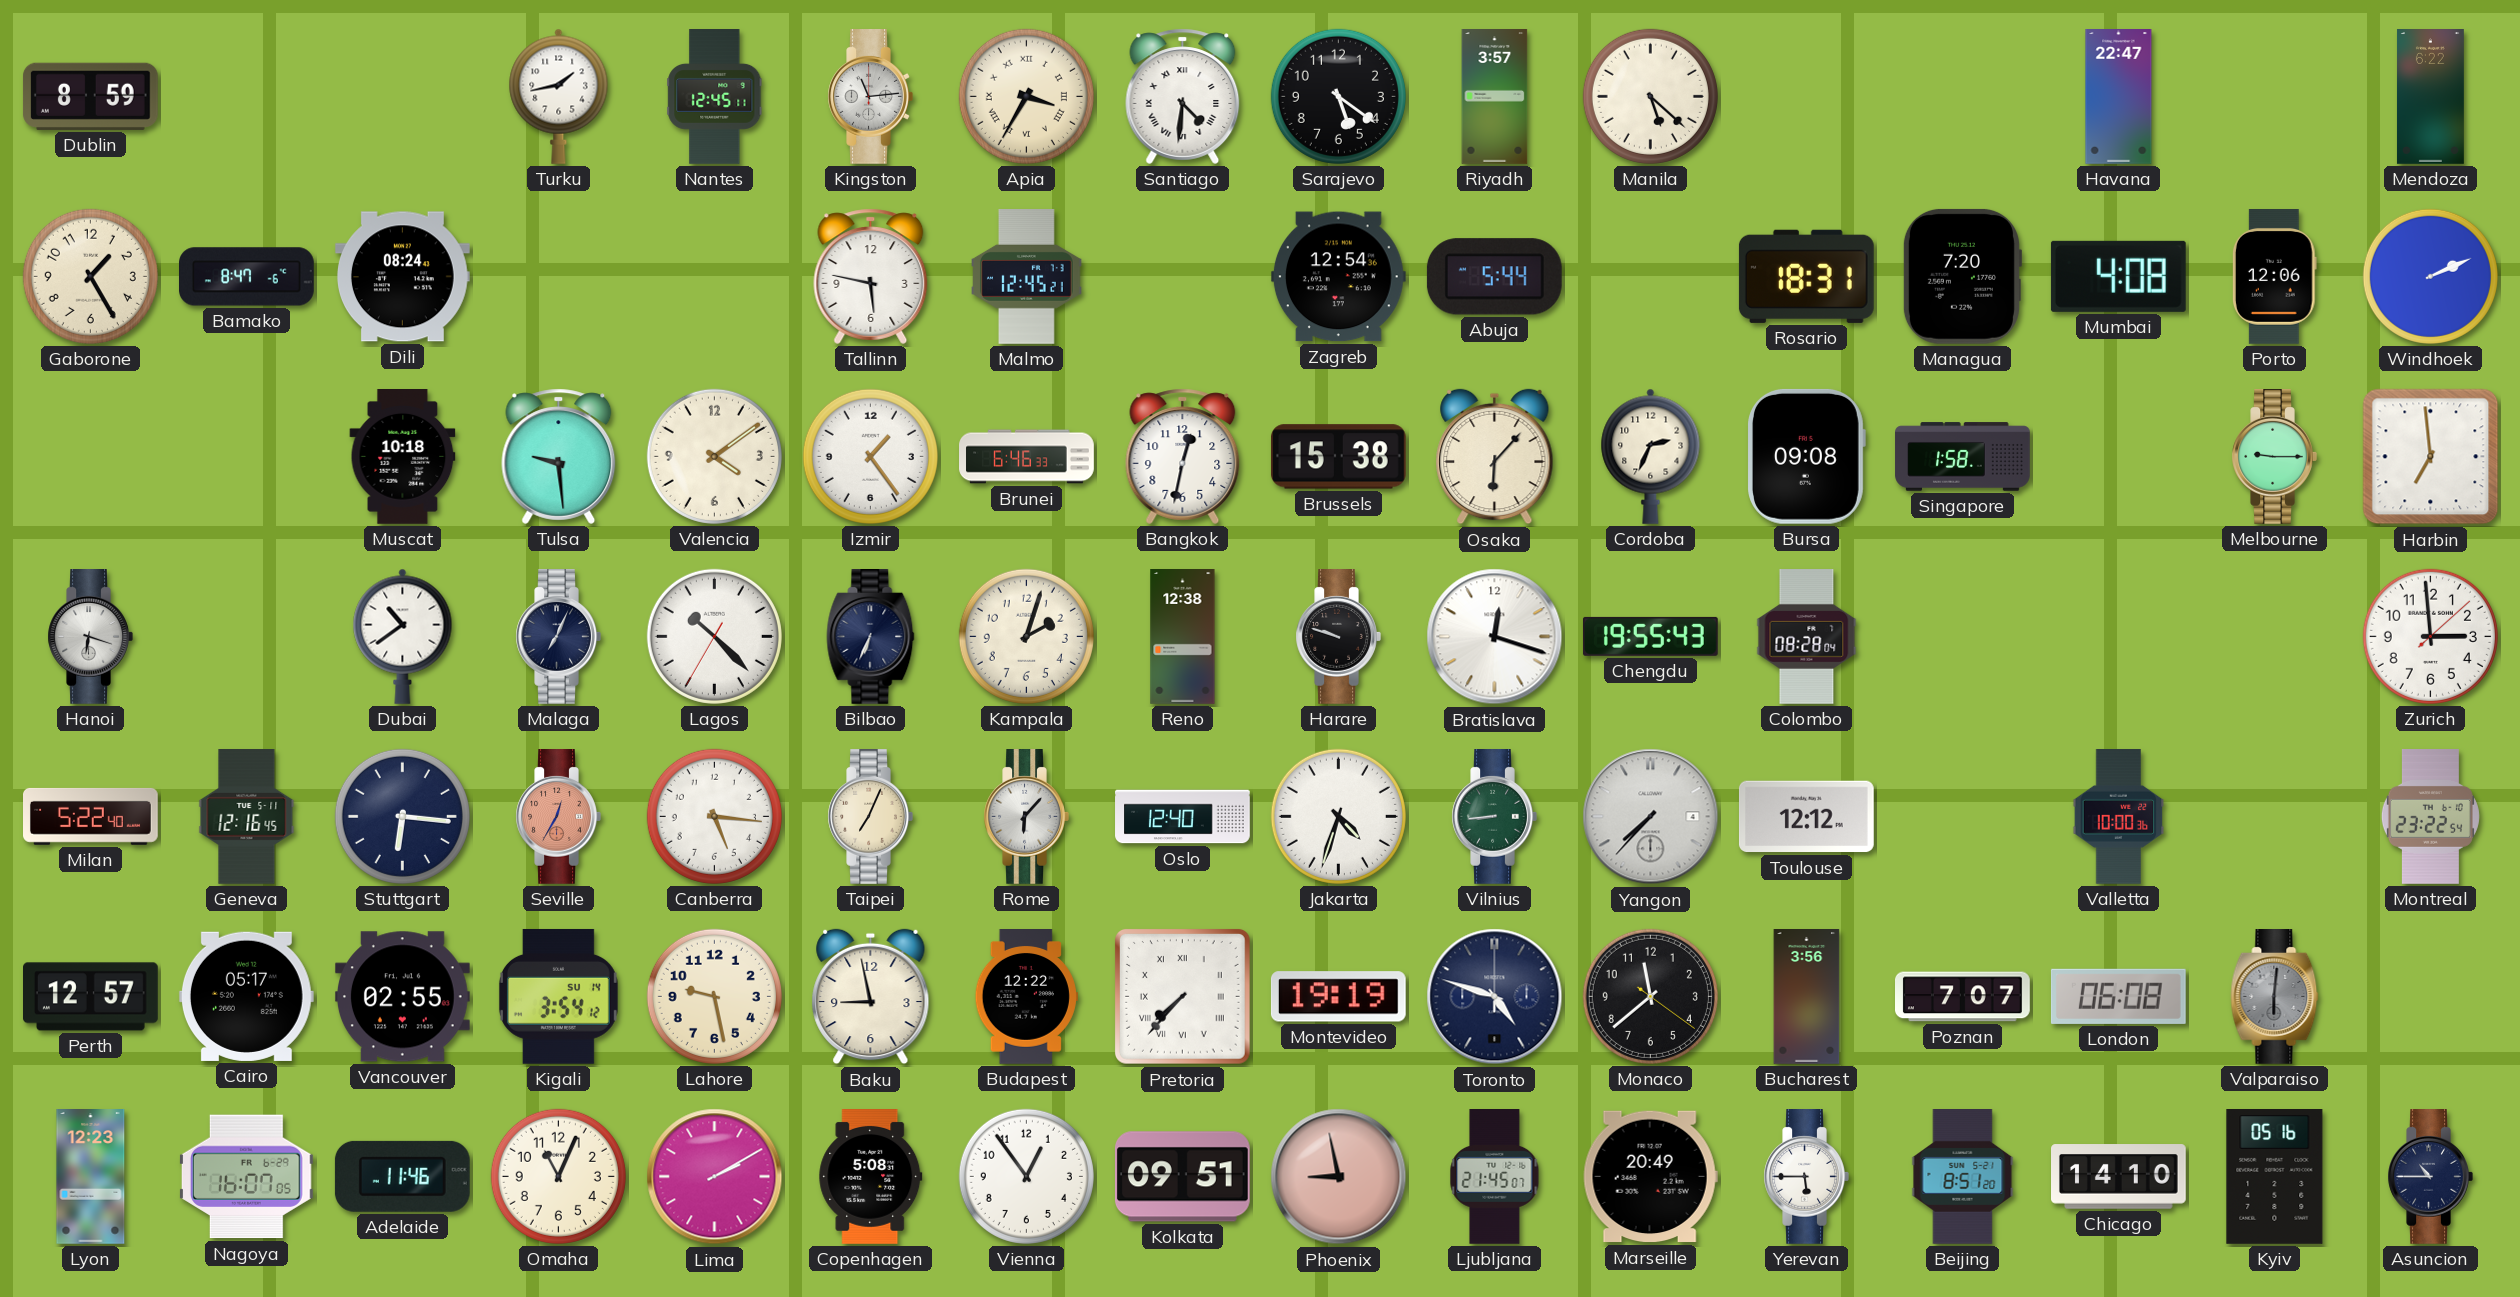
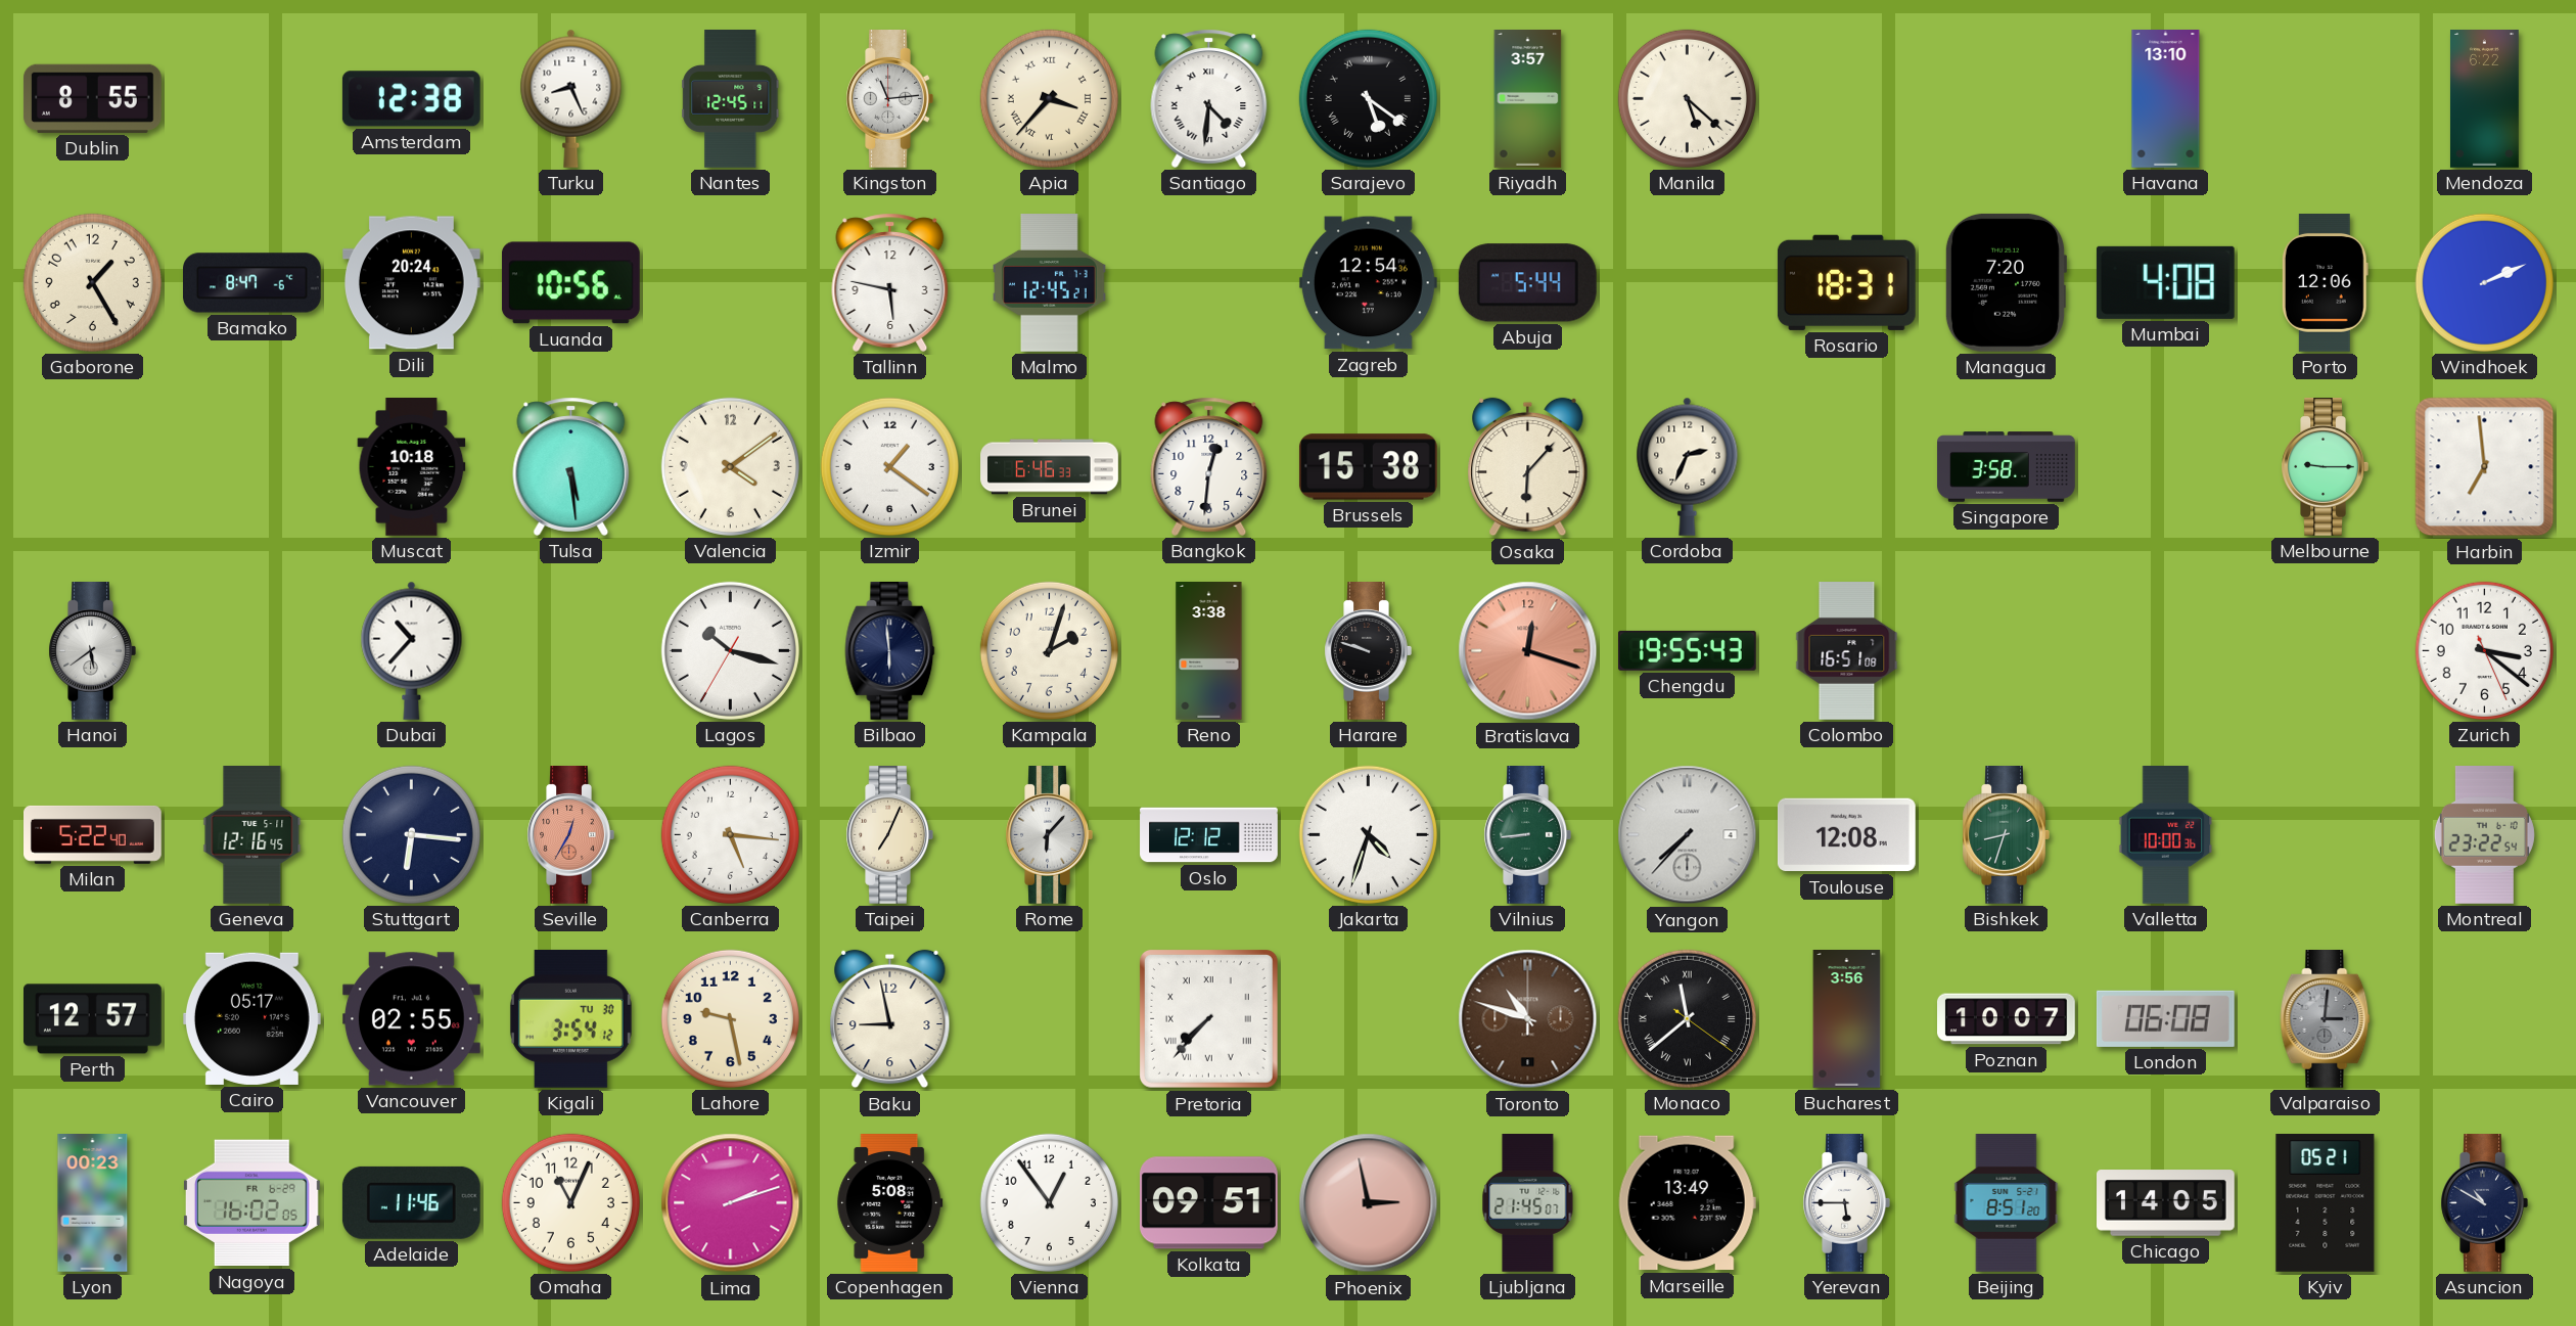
Dublin: 8:59 -> 8:55 (92, 98)
Amsterdam: none -> 12:38 (411, 99)
Turku: 1:43 -> 8:26 (571, 98)
Apia: 3:35 -> 3:37 (1049, 98)
Sarajevo numerals: Arabic -> Roman (1368, 98)
Havana: 22:47 -> 13:10 (2166, 99)
Dili: 08:24 -> 20:24 (411, 283)
Luanda: none -> 10:56 (570, 283)
Tulsa: 9:29 -> 5:29 (571, 466)
Izmir: 1:24 -> 1:21 (889, 466)
Bangkok: 12:32 -> 12:31 (1209, 466)
Bursa: 09:08 -> none (1806, 456)
Singapore: 1:58 -> 3:58 (2007, 467)
Hanoi: 6:18 -> 5:39 (92, 651)
Dubai: 10:39 -> 10:37 (412, 650)
Malaga: 7:04 -> none (558, 637)
Lagos: 10:22 -> 10:17 (730, 650)
Bilbao: 6:34 -> 5:59 (890, 651)
Reno: 12:38 -> 3:38 (1209, 651)
Bratislava dial: white -> salmon (1528, 651)
Colombo: 08:28 -> 16:51 (1847, 651)
Zurich: 2:59 -> 3:21 (2484, 650)
Oslo: 12:40 -> 12:12 (1209, 835)
Toulouse: 12:12 -> 12:08 (1846, 835)
Bishkek: none -> 8:33 (2006, 835)
Kigali date: SU 14 -> TU 30 (570, 1018)
Budapest: 12:22 -> none (1026, 997)
Montevideo: 19:19 -> none (1338, 997)
Toronto: 4:48 -> 10:48 (1528, 1019)
Toronto dial: navy -> brown (1528, 1019)
Monaco numerals: Arabic -> Roman (1687, 1018)
Poznan: 7:07 -> 10:07 (2007, 1019)
Valparaiso: 6:01 -> 3:01 (2326, 1019)
Lyon: 12:23 -> 00:23 (93, 1203)
Nagoya: 16:07 -> 16:02 (251, 1203)
Lima: 2:10 -> 2:12 (731, 1203)
Phoenix: 8:58 -> 2:58 (1369, 1203)
Marseille: 20:49 -> 13:49 (1687, 1203)
Chicago: 14:10 -> 14:05 (2166, 1203)
Kyiv: 05:16 -> 05:21 (2326, 1203)
Asuncion: 10:45 -> 10:50 (2484, 1203)
